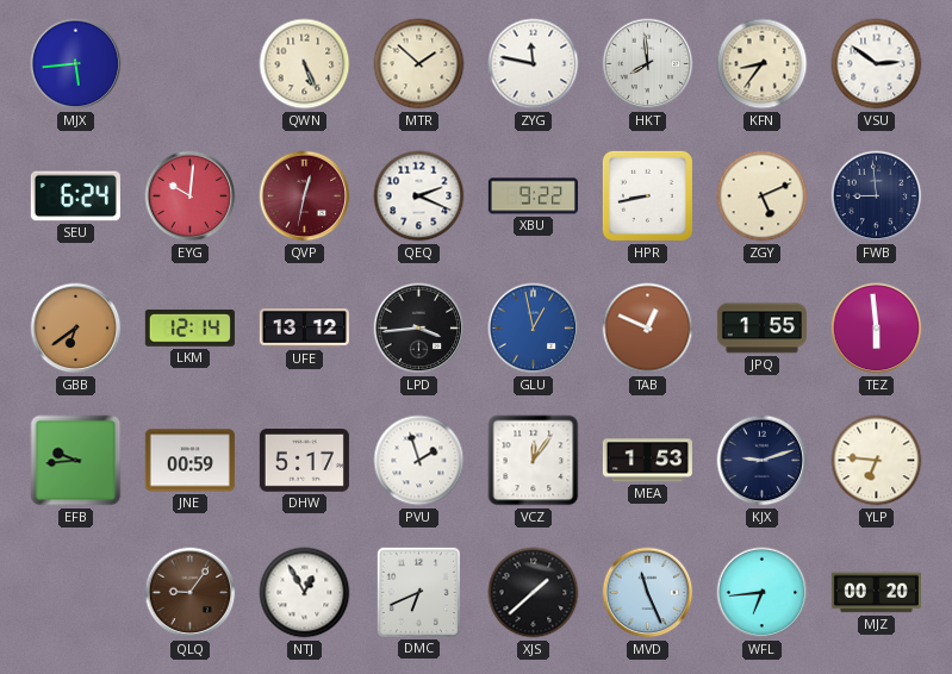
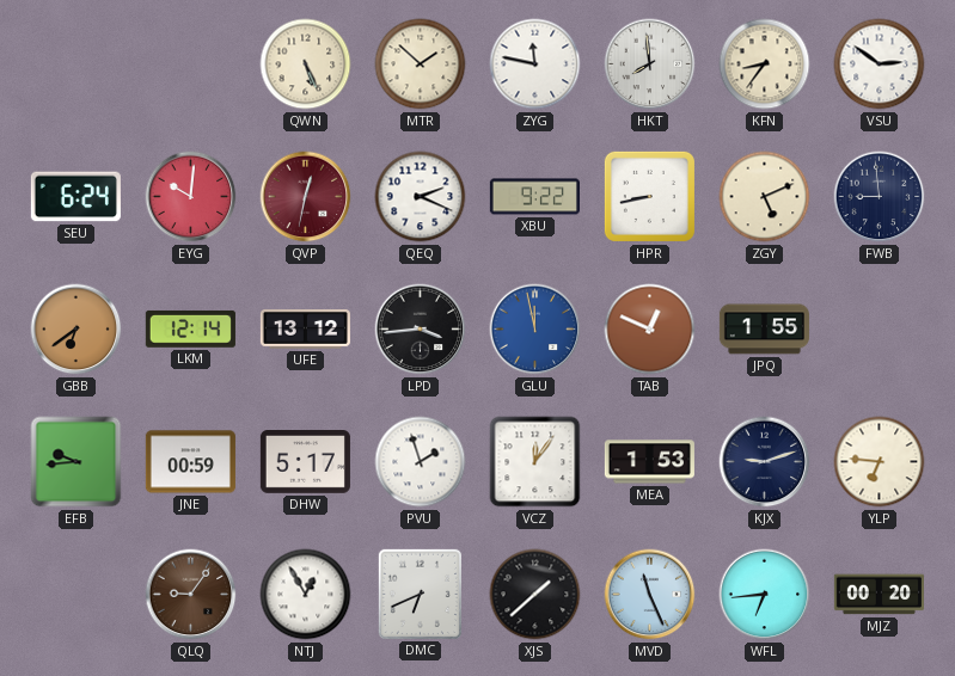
MJX: 5:44 -> none (76, 64)
GLU: 12:58 -> 11:58 (535, 330)
TEZ: 5:59 -> none (877, 329)
